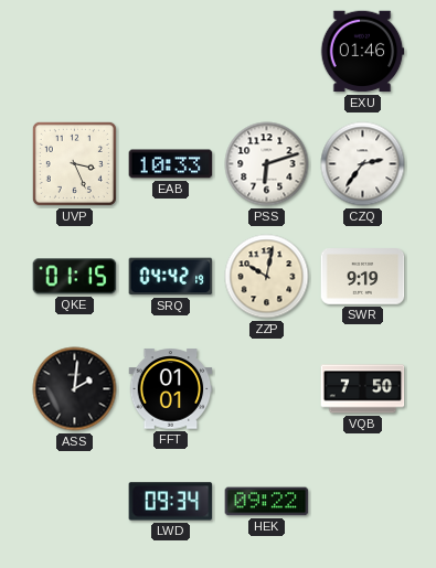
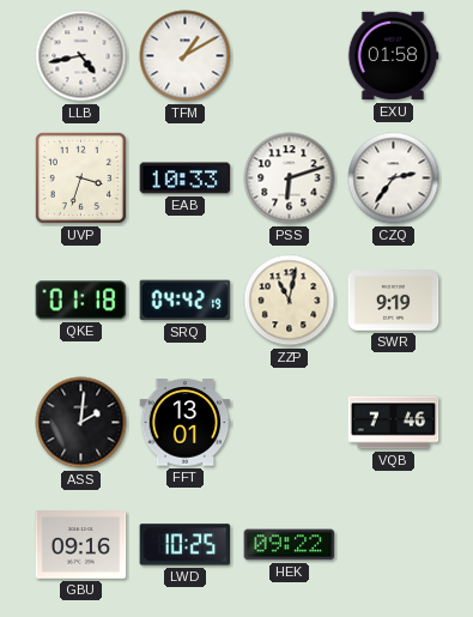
LLB: none -> 4:43 (81, 56)
TFM: none -> 1:10 (186, 56)
EXU: 01:46 -> 01:58 (393, 56)
UVP: 3:26 -> 3:33 (80, 177)
QKE: 01:15 -> 01:18 (81, 301)
ZZP: 10:02 -> 11:02 (290, 301)
FFT: 01:01 -> 13:01 (186, 423)
VQB: 7:50 -> 7:46 (394, 423)
GBU: none -> 09:16 (81, 545)
LWD: 09:34 -> 10:25 (186, 545)
